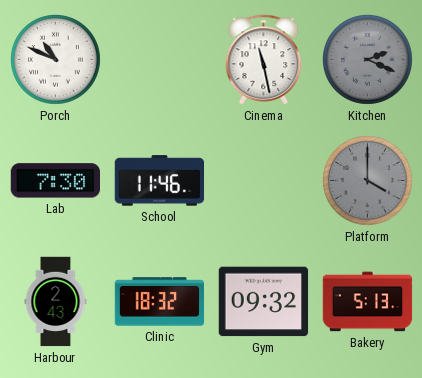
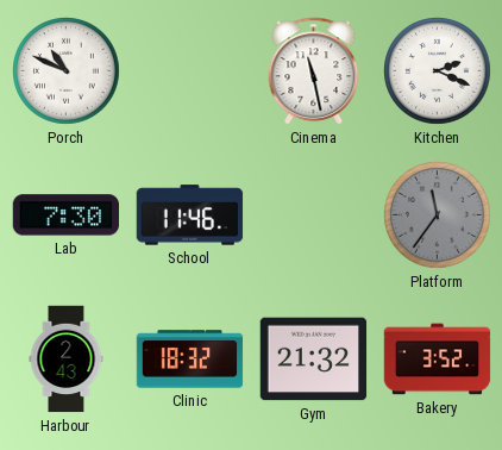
Kitchen dial: grey -> white (438, 71)
Platform: 4:00 -> 11:36 (438, 215)
Gym: 09:32 -> 21:32 (314, 360)
Bakery: 5:13 -> 3:52 (438, 360)
